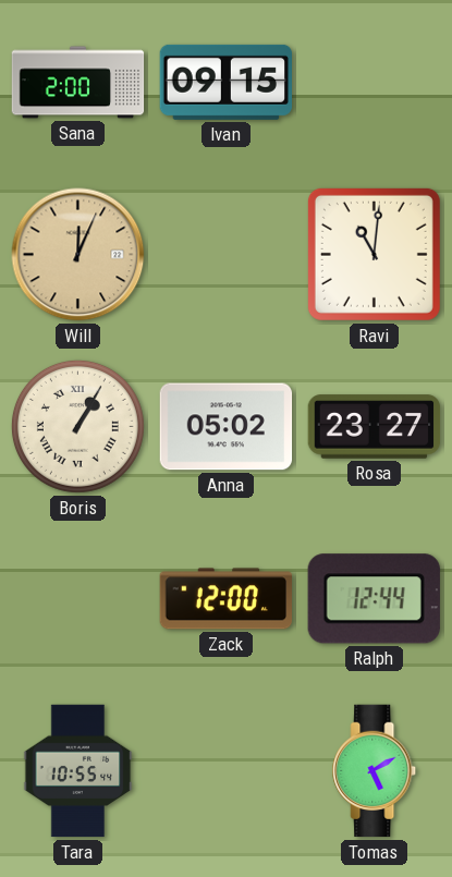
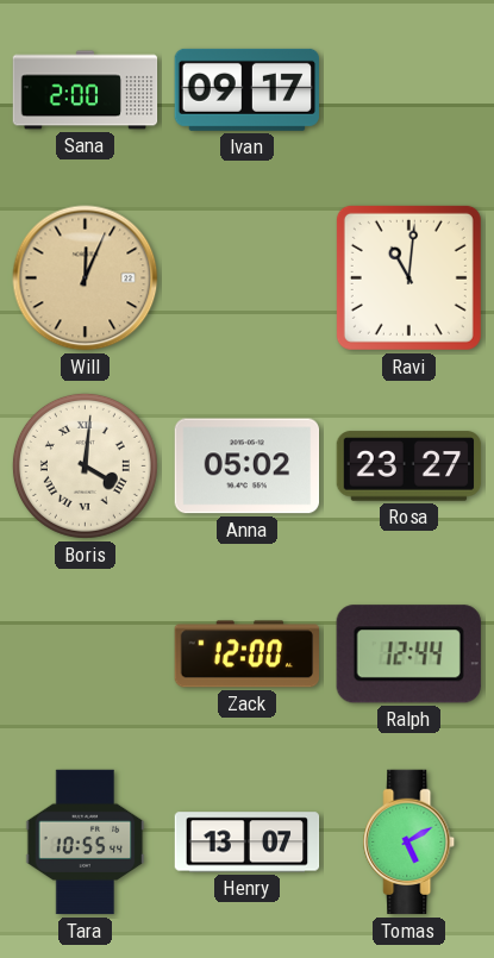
Ivan: 09:15 -> 09:17 (248, 89)
Boris: 1:05 -> 4:01 (85, 465)
Henry: none -> 13:07 (248, 843)
